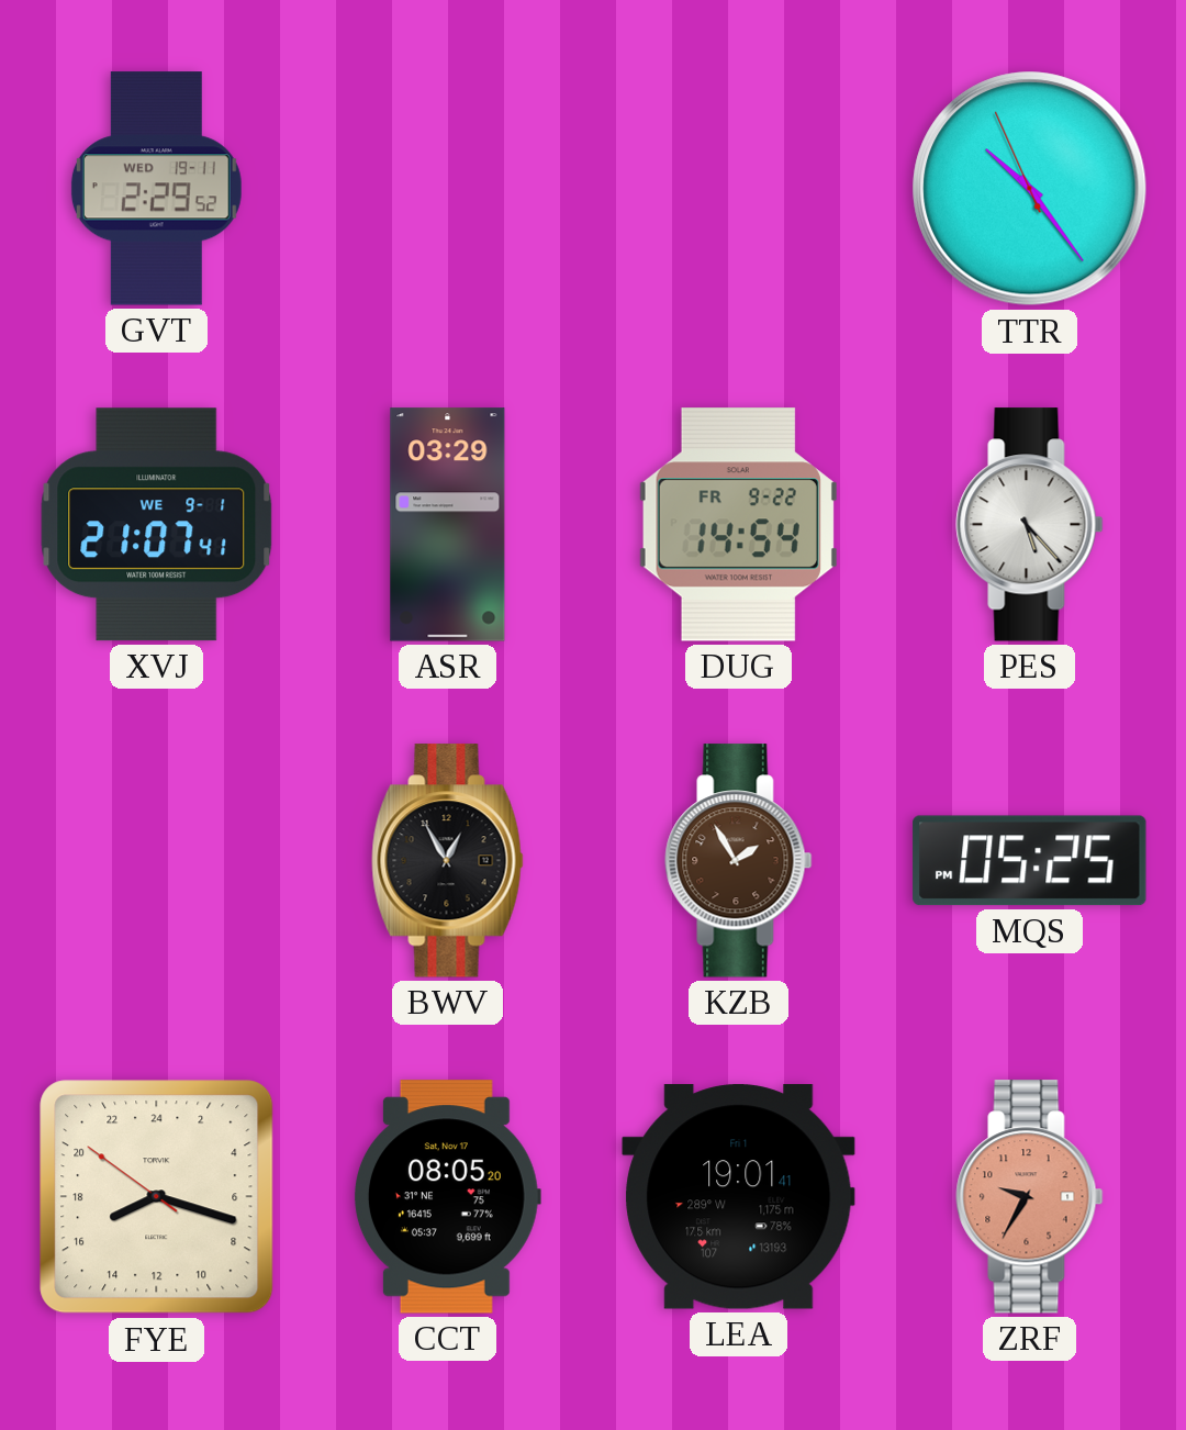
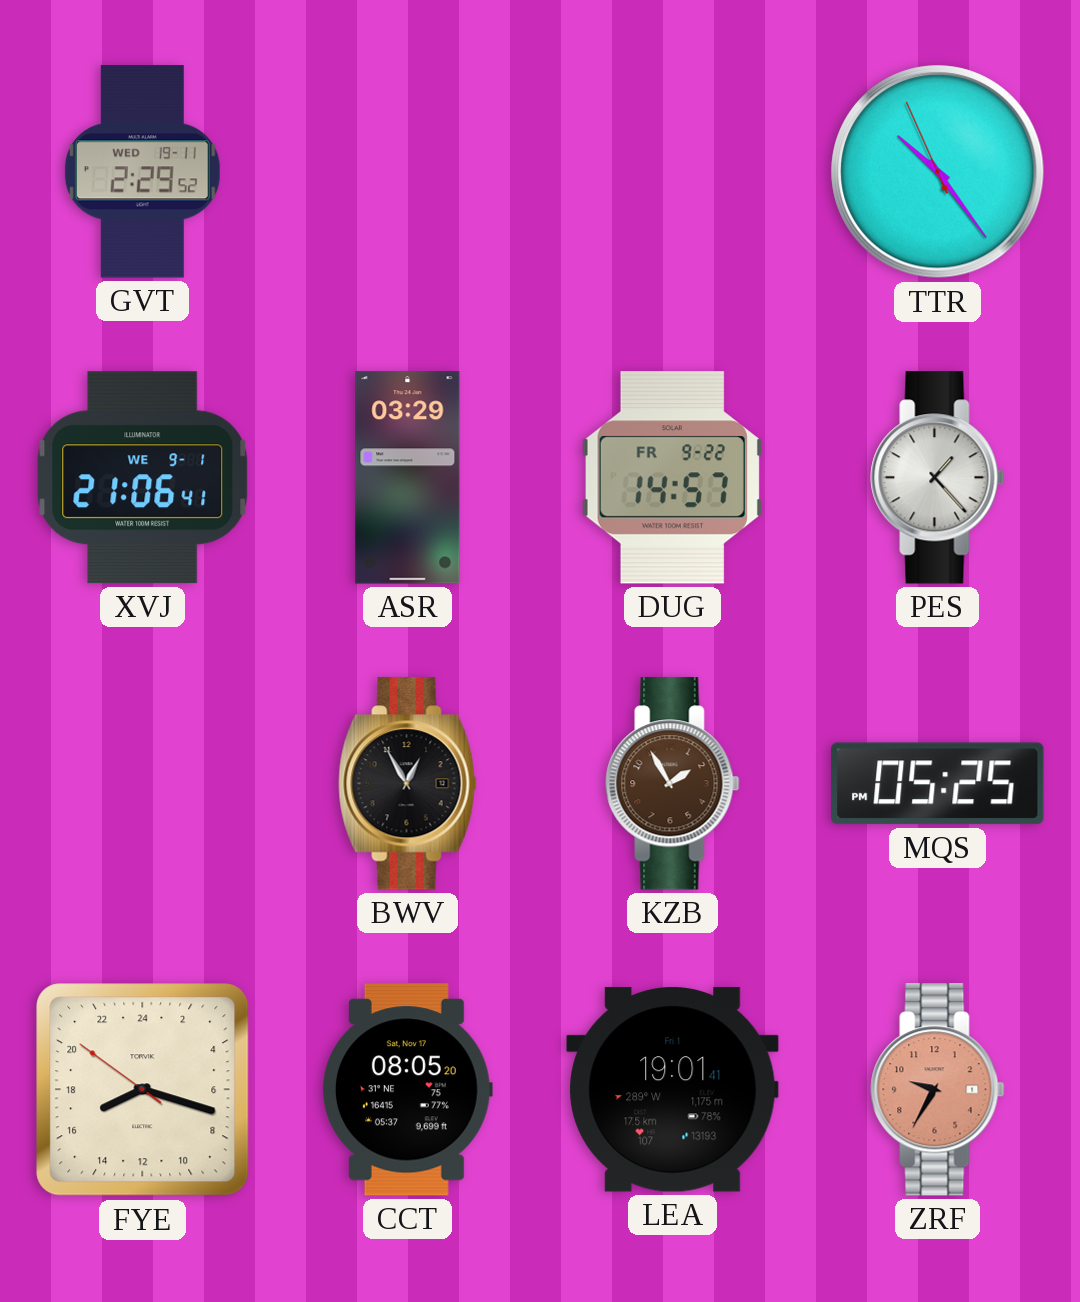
XVJ: 21:07 -> 21:06 (143, 478)
DUG: 14:54 -> 14:57 (672, 478)
PES: 5:23 -> 1:23 (938, 478)
